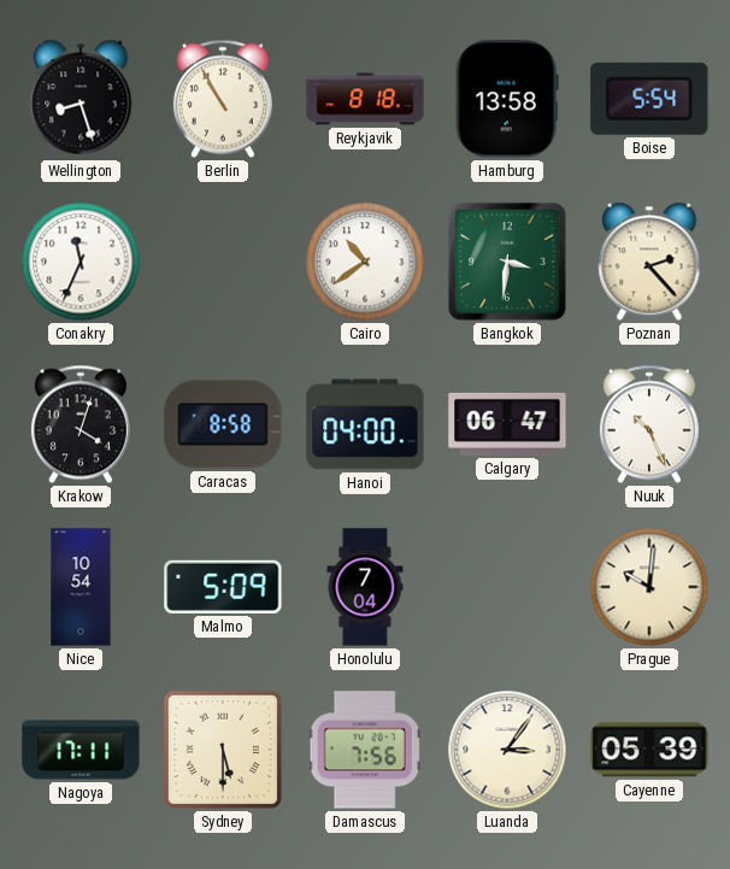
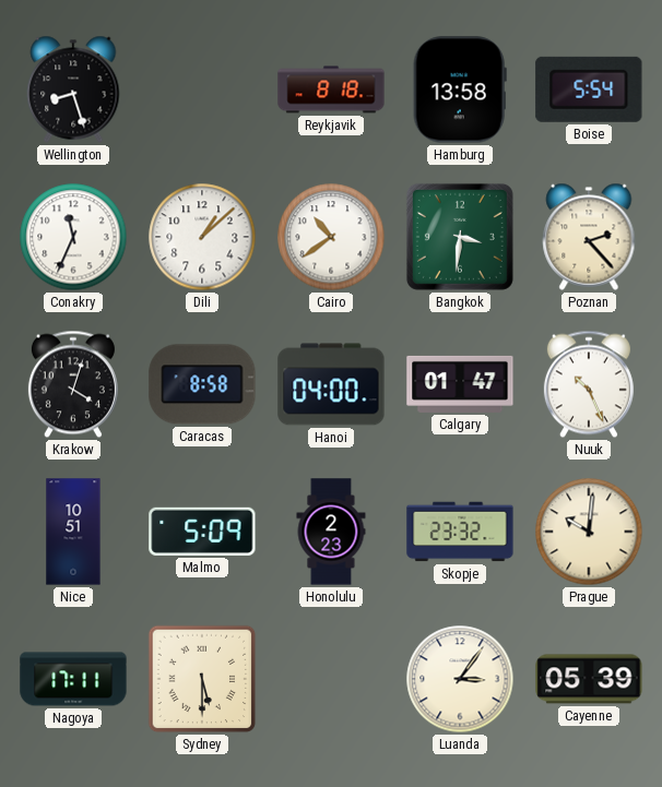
Berlin: 10:55 -> none (223, 99)
Dili: none -> 1:08 (202, 237)
Calgary: 06:47 -> 01:47 (460, 384)
Nice: 10:54 -> 10:51 (73, 532)
Honolulu: 7:04 -> 2:23 (331, 532)
Skopje: none -> 23:32 (460, 532)
Damascus: 7:56 -> none (365, 750)
